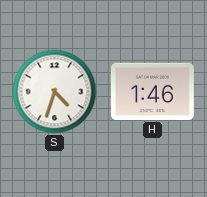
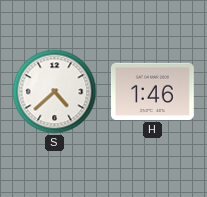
S: 4:33 -> 4:38 (55, 92)
